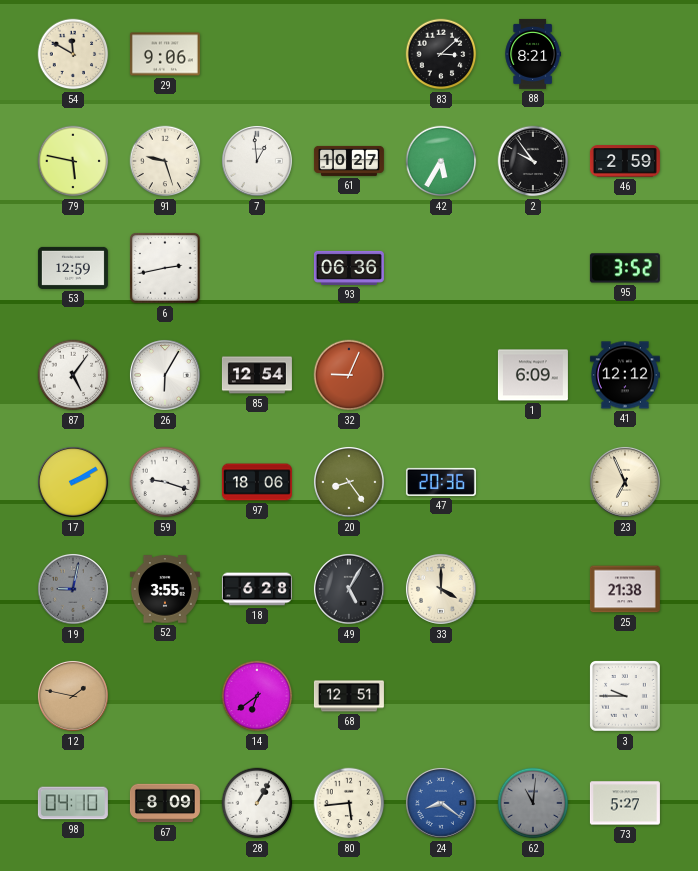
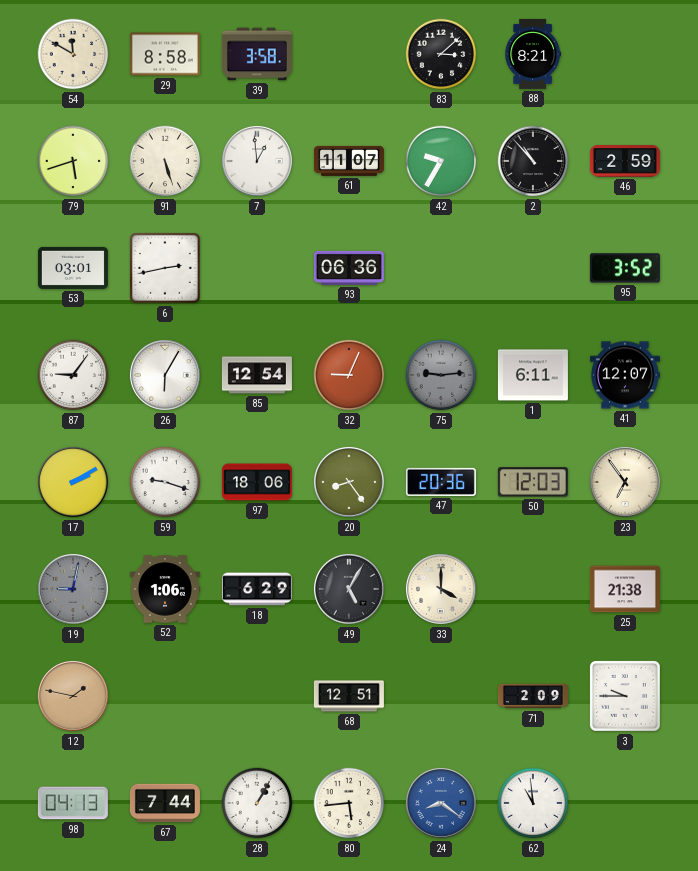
29: 9:06 -> 8:58 (165, 54)
39: none -> 3:58 (257, 54)
79: 5:47 -> 5:42 (73, 161)
91: 9:27 -> 5:27 (165, 161)
61: 10:27 -> 11:07 (349, 161)
42: 5:35 -> 9:35 (441, 161)
2: 9:54 -> 10:53 (533, 161)
53: 12:59 -> 03:01 (73, 268)
87: 5:06 -> 9:06 (73, 375)
75: none -> 9:14 (441, 375)
1: 6:09 -> 6:11 (533, 375)
41: 12:12 -> 12:07 (625, 375)
50: none -> 12:03 (533, 482)
23: 6:56 -> 6:54 (625, 482)
52: 3:55 -> 1:06 (165, 589)
18: 6:28 -> 6:29 (257, 589)
14: 6:39 -> none (257, 696)
71: none -> 2:09 (533, 696)
98: 04:10 -> 04:13 (73, 803)
67: 8:09 -> 7:44 (165, 803)
62: 11:01 -> 10:59 (533, 803)
62 dial: grey -> white (533, 803)
73: 5:27 -> none (625, 803)
